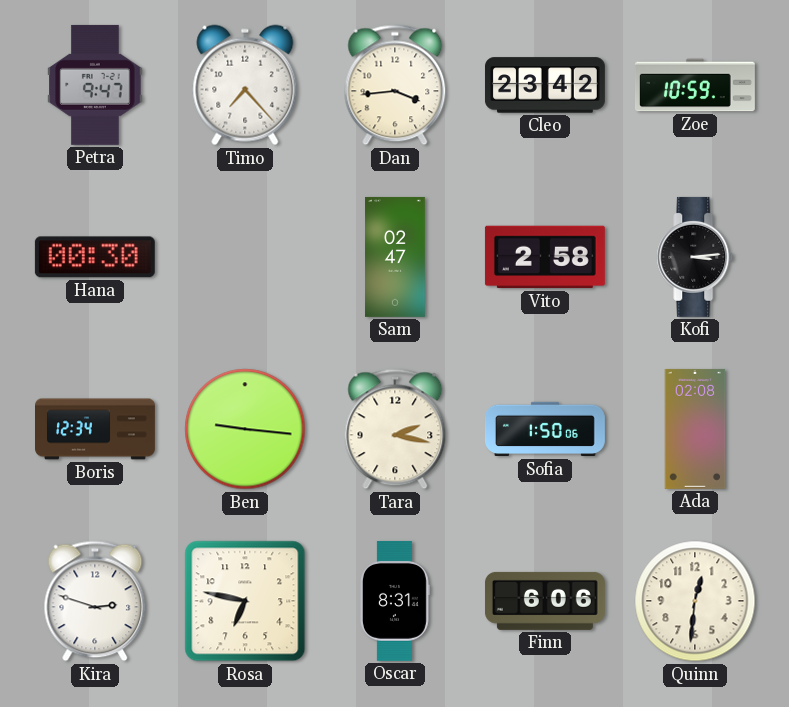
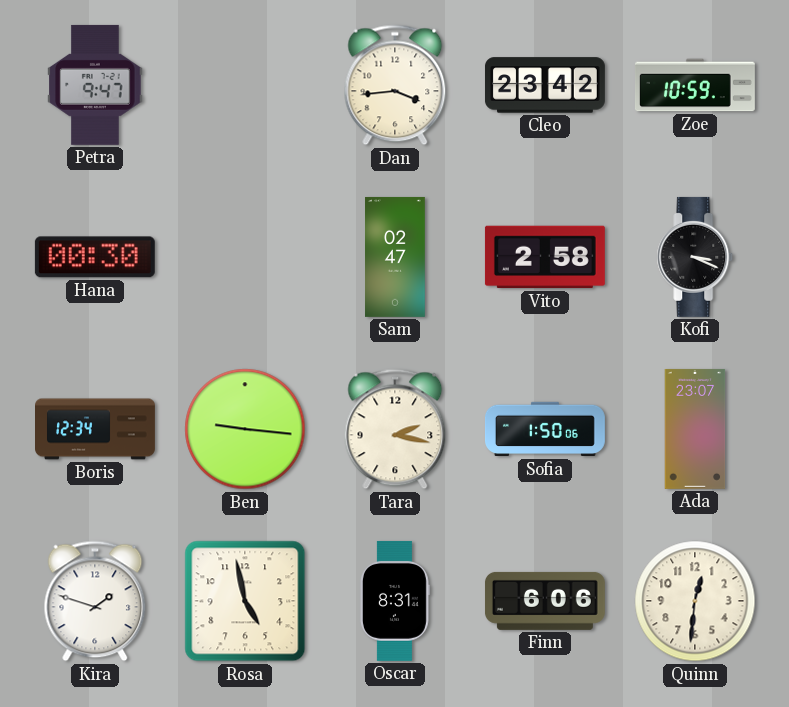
Timo: 7:23 -> none (245, 85)
Kofi: 3:14 -> 3:19 (695, 257)
Ada: 02:08 -> 23:07 (695, 429)
Kira: 2:48 -> 1:48 (95, 601)
Rosa: 6:47 -> 4:58 (245, 601)
